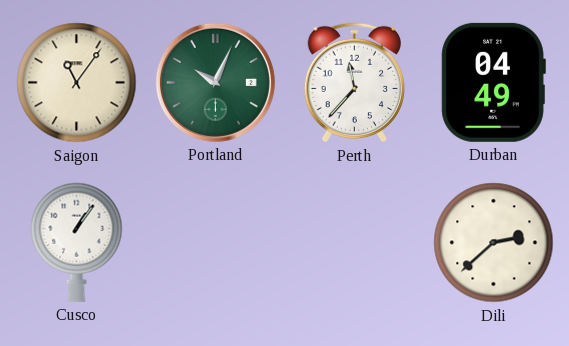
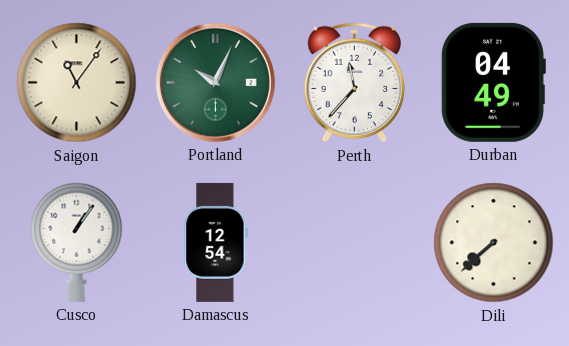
Damascus: none -> 12:54 (216, 242)
Dili: 2:38 -> 7:38 (494, 243)
